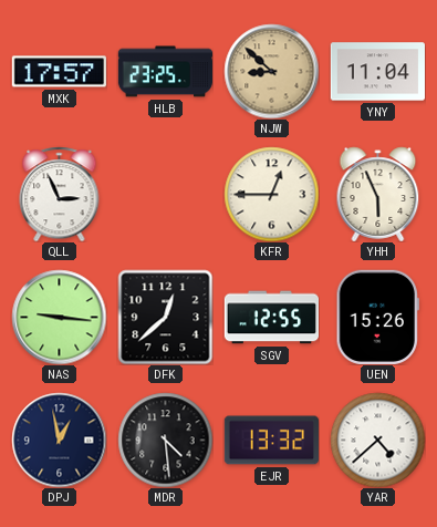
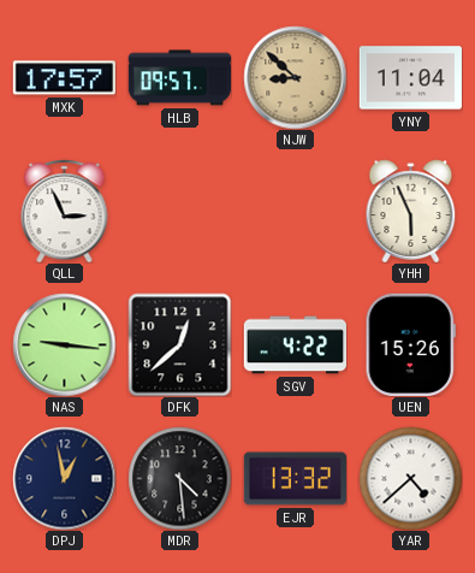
HLB: 23:25 -> 09:57 (179, 78)
KFR: 12:45 -> none (271, 194)
SGV: 12:55 -> 4:22 (295, 345)
